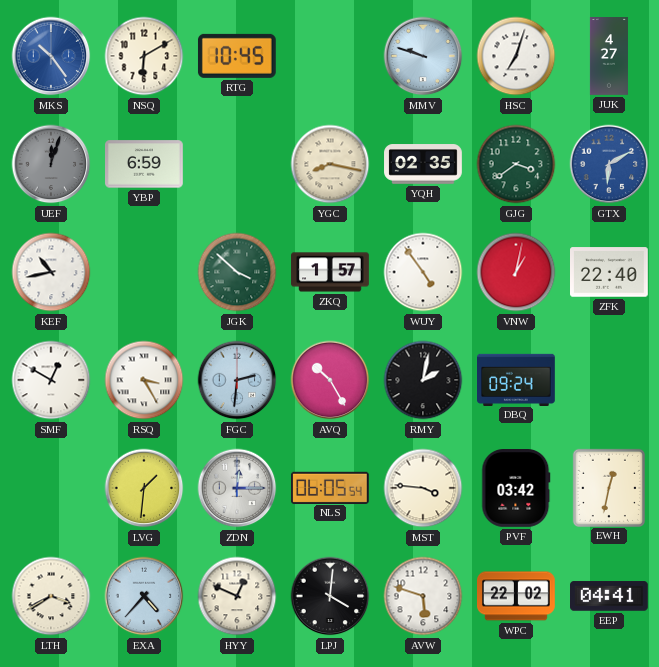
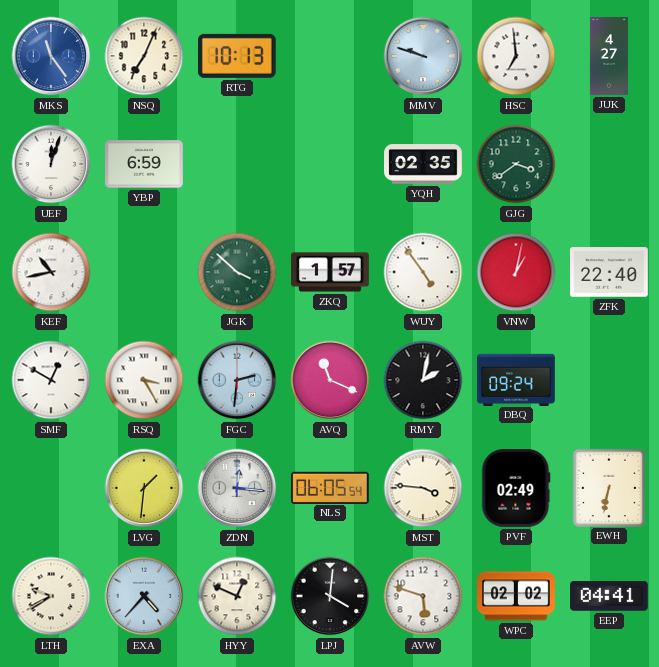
MKS: 10:24 -> 11:24 (51, 56)
NSQ: 6:10 -> 7:04 (144, 56)
RTG: 10:45 -> 10:13 (237, 56)
HSC: 7:03 -> 6:59 (516, 56)
UEF dial: grey -> white (51, 164)
YGC: 8:17 -> none (330, 164)
GTX: 6:10 -> none (609, 164)
AVQ: 10:25 -> 11:19 (330, 380)
ZDN: 12:15 -> 12:16 (237, 488)
PVF: 03:42 -> 02:49 (516, 489)
EWH: 12:32 -> 6:32 (608, 487)
LTH: 3:40 -> 9:40 (51, 596)
WPC: 22:02 -> 02:02 (517, 596)
